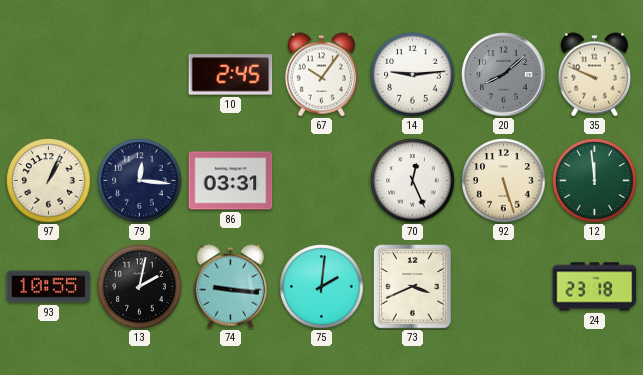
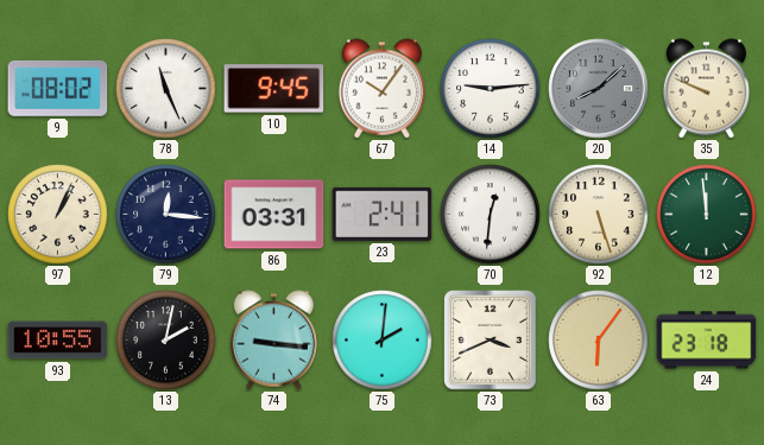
9: none -> 08:02 (58, 88)
78: none -> 11:26 (166, 89)
10: 2:45 -> 9:45 (274, 89)
23: none -> 2:41 (383, 214)
70: 12:26 -> 12:31 (491, 215)
63: none -> 6:06 (599, 341)
